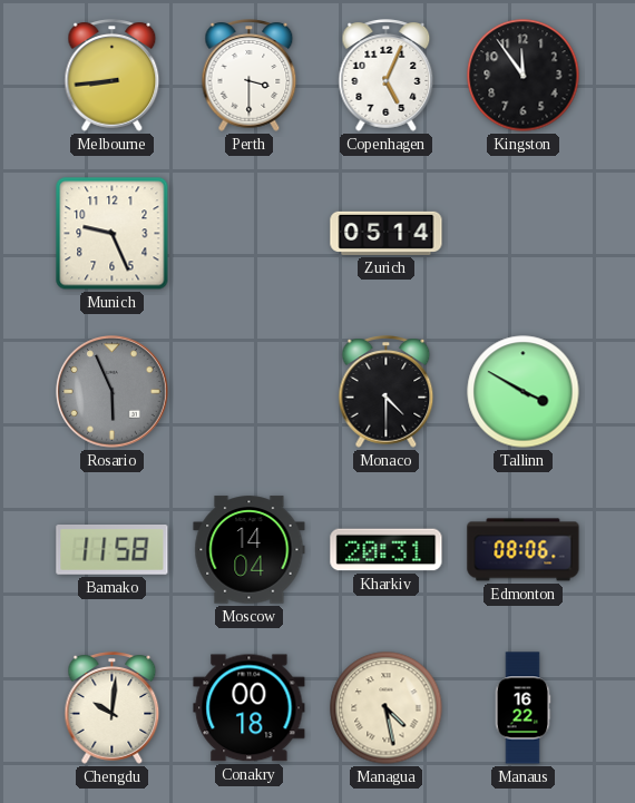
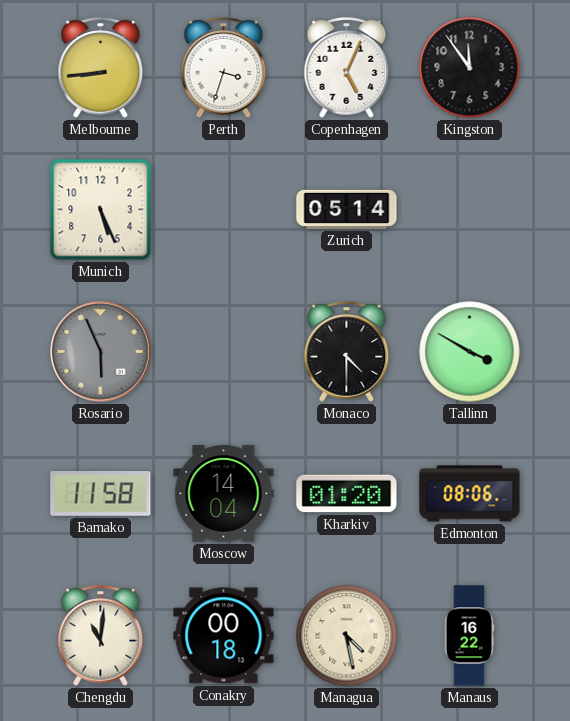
Perth: 3:30 -> 3:33 (224, 68)
Munich: 9:26 -> 5:26 (101, 210)
Kharkiv: 20:31 -> 01:20 (347, 494)
Chengdu: 10:01 -> 11:01 (101, 636)
